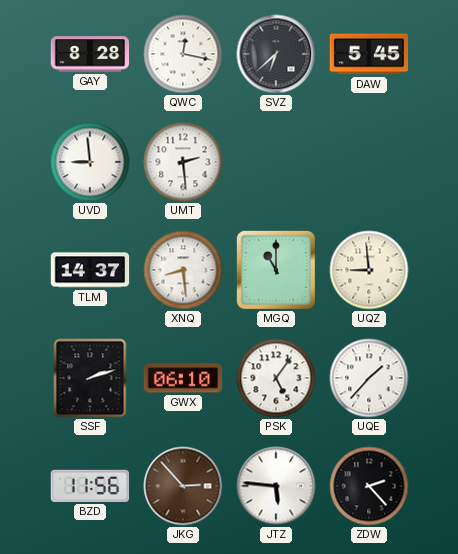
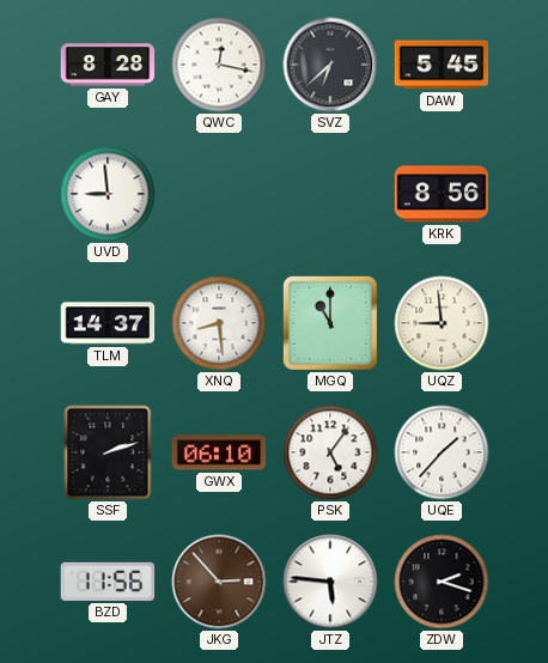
UMT: 2:29 -> none (183, 162)
KRK: none -> 8:56 (442, 194)
ZDW: 2:23 -> 2:18 (442, 582)
